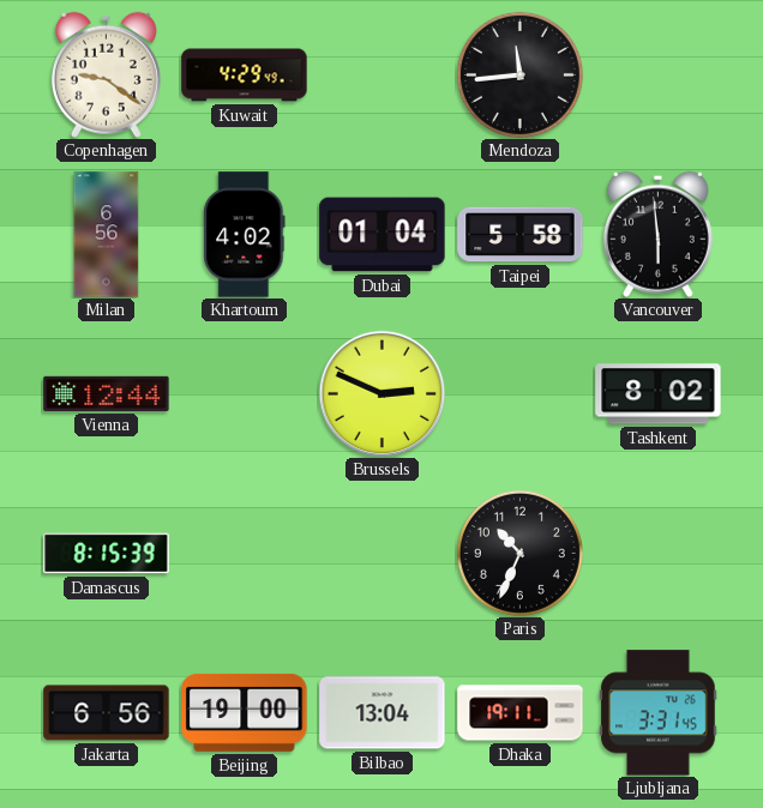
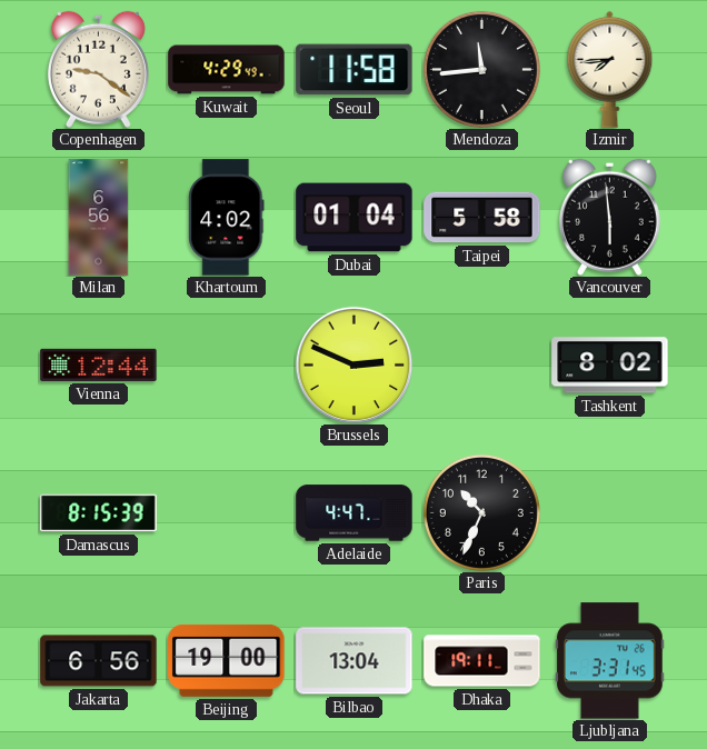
Seoul: none -> 11:58 (355, 70)
Izmir: none -> 7:44 (610, 69)
Adelaide: none -> 4:47 (355, 513)
